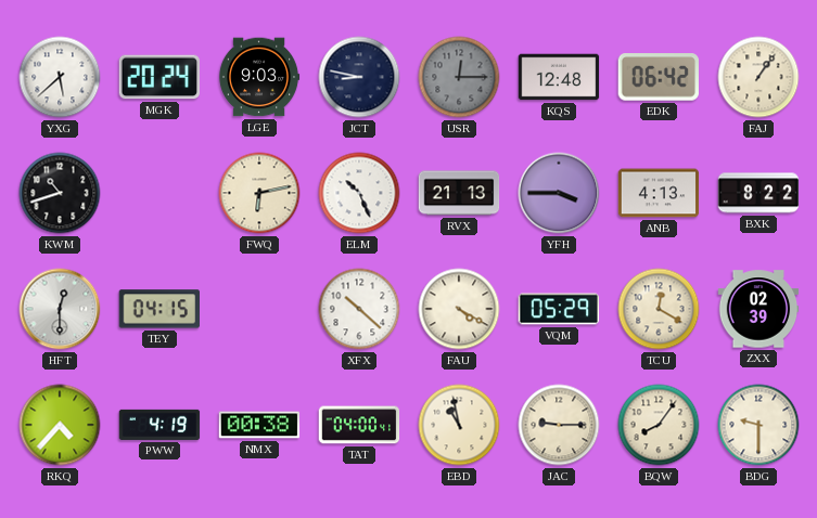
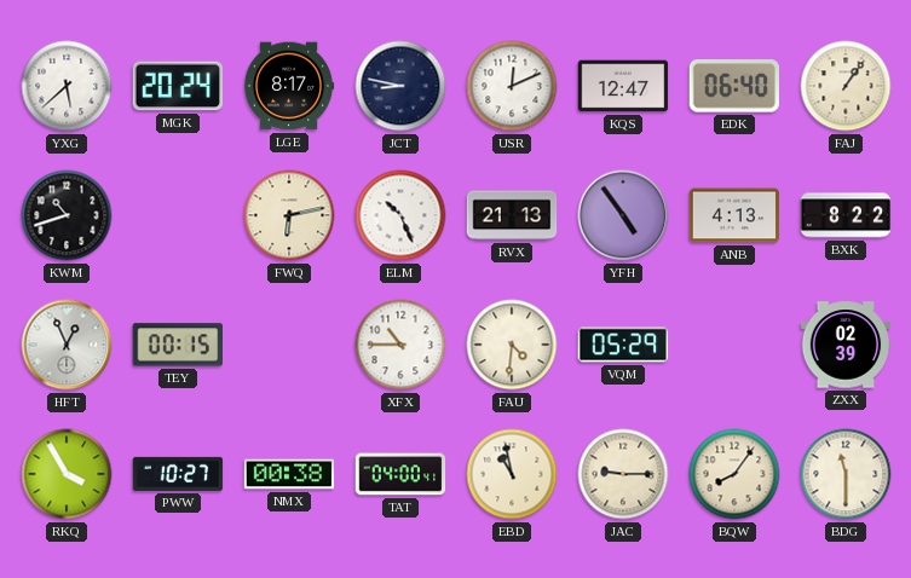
LGE: 9:03 -> 8:17 (289, 86)
USR: 12:15 -> 12:11 (512, 86)
USR dial: grey -> white (512, 86)
KQS: 12:48 -> 12:47 (623, 86)
EDK: 06:42 -> 06:40 (733, 86)
YFH: 3:45 -> 4:54 (623, 215)
HFT: 12:30 -> 12:56 (67, 345)
TEY: 04:15 -> 00:15 (177, 345)
XFX: 10:22 -> 10:45 (400, 345)
FAU: 4:20 -> 4:31 (512, 345)
TCU: 12:20 -> none (659, 309)
RKQ: 4:37 -> 3:55 (67, 474)
PWW: 4:19 -> 10:27 (178, 474)
BDG: 9:30 -> 11:30 (846, 474)
